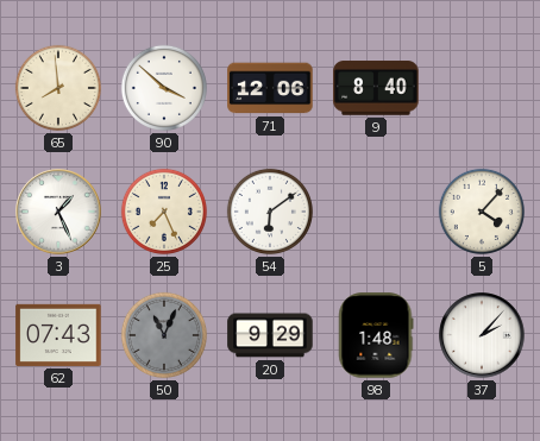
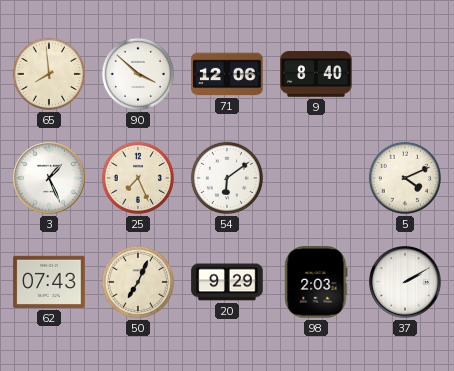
5: 4:07 -> 4:11 (405, 178)
50: 11:04 -> 7:04 (138, 282)
50 dial: grey -> cream (138, 282)
98: 1:48 -> 2:03 (316, 282)
37: 2:07 -> 2:10 (405, 282)
